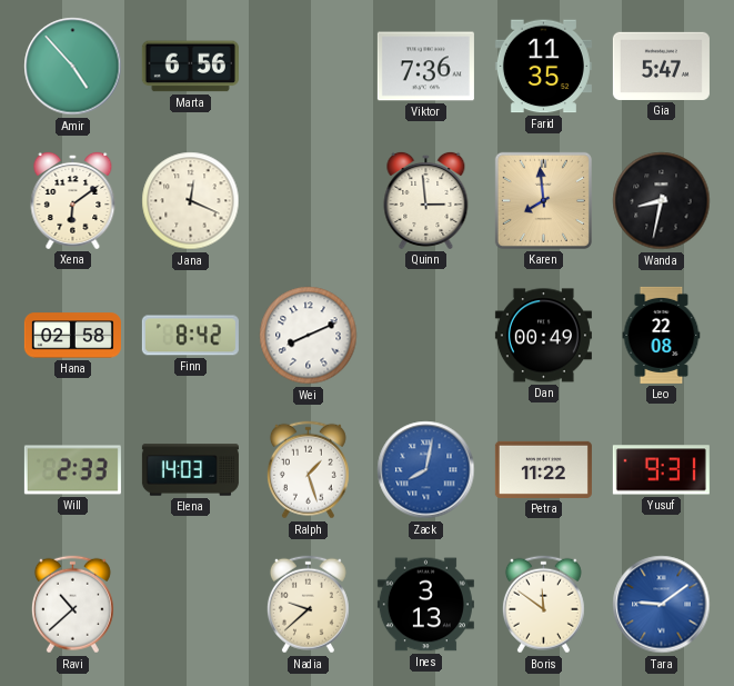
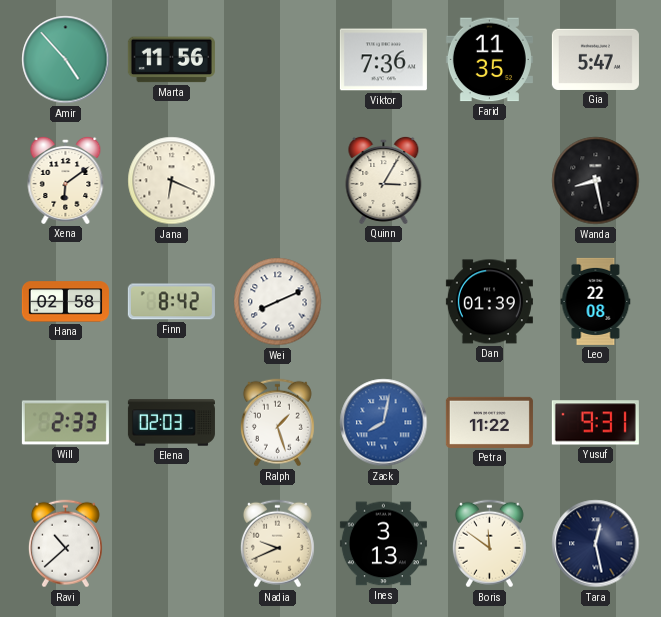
Marta: 6:56 -> 11:56 (171, 60)
Jana: 12:19 -> 6:19 (172, 181)
Quinn: 2:59 -> 3:05 (384, 180)
Karen: 7:59 -> none (543, 200)
Wanda: 8:32 -> 8:28 (596, 181)
Dan: 00:49 -> 01:39 (489, 302)
Elena: 14:03 -> 02:03 (171, 423)
Nadia: 9:38 -> 9:41 (277, 544)
Tara: 9:09 -> 12:28 (596, 544)
Tara dial: blue -> navy (596, 544)
